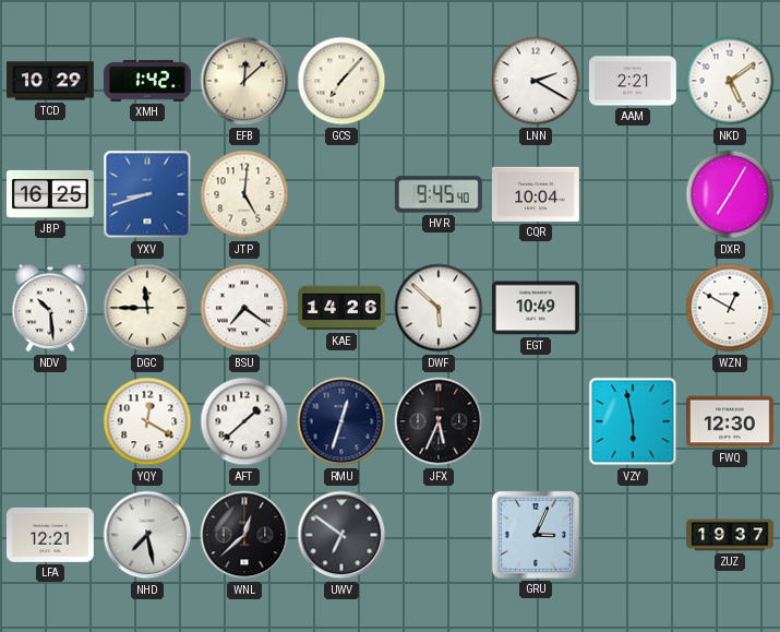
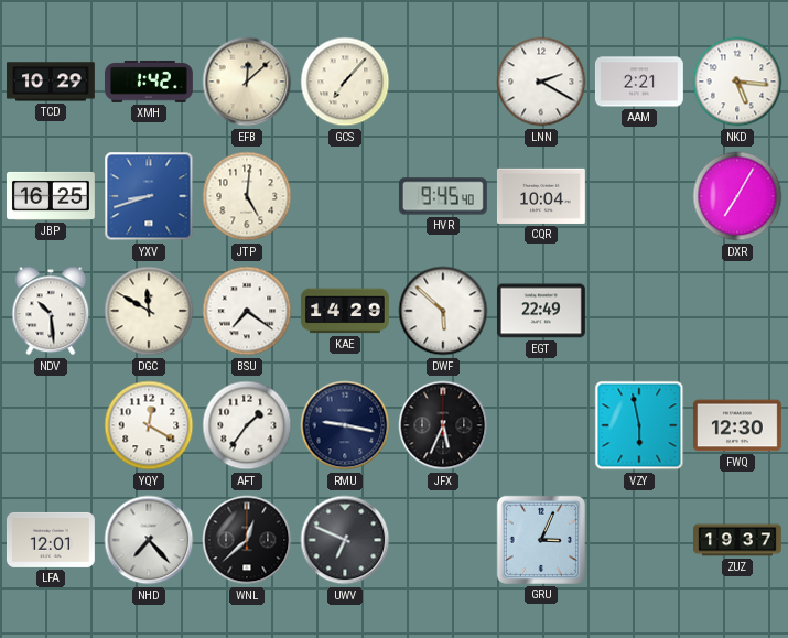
NKD: 5:09 -> 5:16 (737, 82)
DGC: 11:45 -> 11:50 (149, 311)
KAE: 14:26 -> 14:29 (345, 311)
EGT: 10:49 -> 22:49 (541, 311)
WZN: 12:50 -> none (730, 308)
AFT: 1:38 -> 1:36 (247, 425)
RMU: 12:33 -> 9:17 (345, 425)
LFA: 12:21 -> 12:01 (51, 540)
NHD: 7:28 -> 7:23 (149, 540)
UWV: 6:51 -> 6:49 (345, 540)
